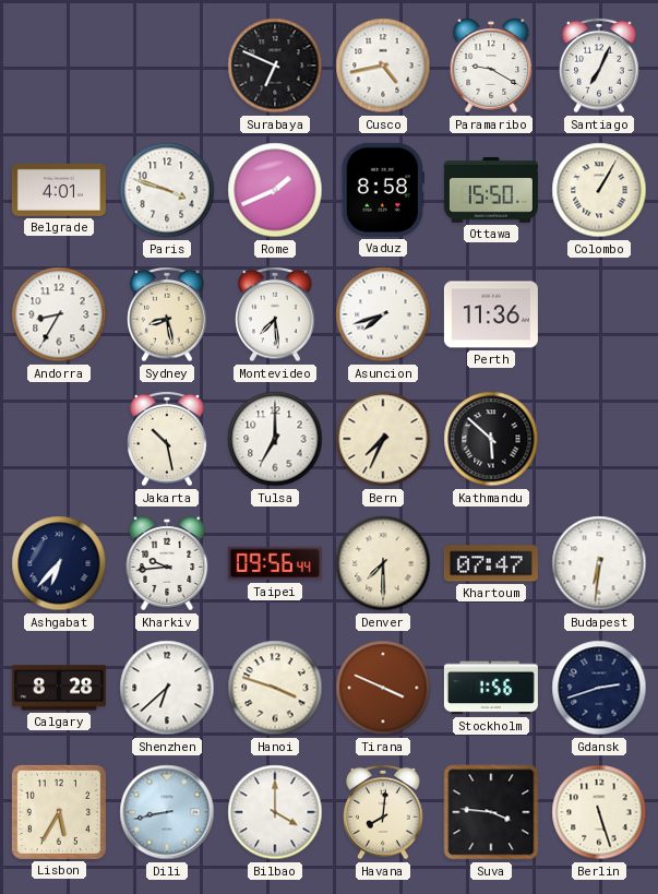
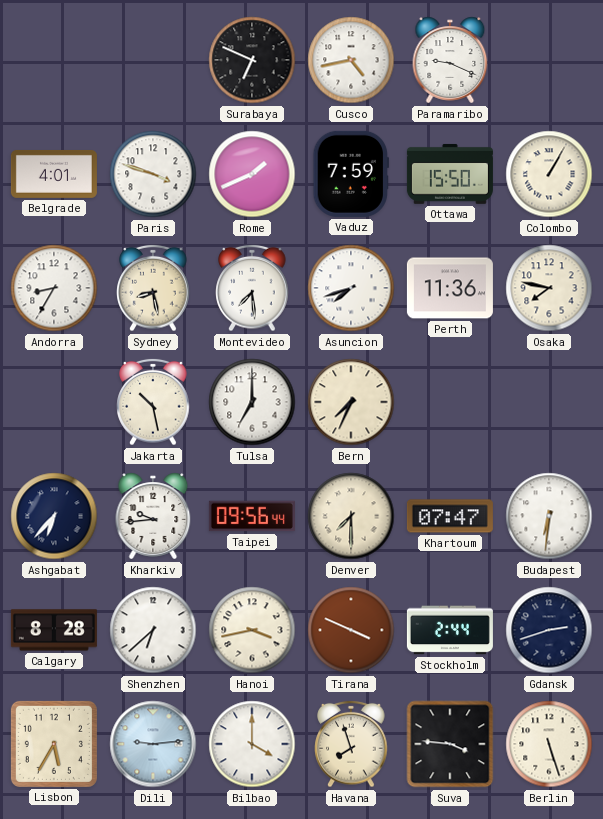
Paramaribo: 9:20 -> 9:19 (450, 60)
Santiago: 7:04 -> none (599, 65)
Vaduz: 8:58 -> 7:59 (350, 174)
Osaka: none -> 7:47 (549, 288)
Kathmandu: 5:52 -> none (491, 439)
Hanoi: 3:48 -> 3:43 (252, 630)
Stockholm: 1:56 -> 2:44 (450, 630)
Dili: 8:43 -> 9:14 (153, 744)
Havana: 8:01 -> 7:57 (351, 744)
